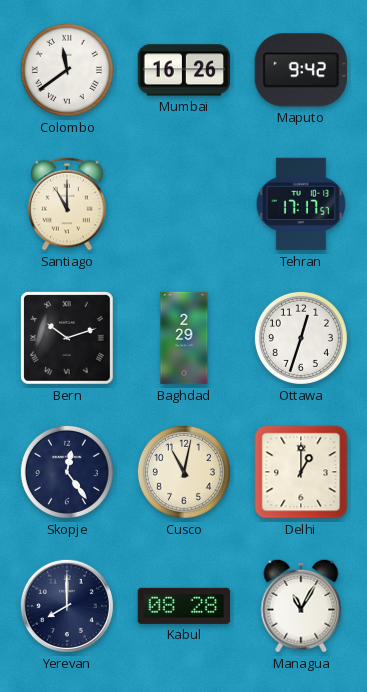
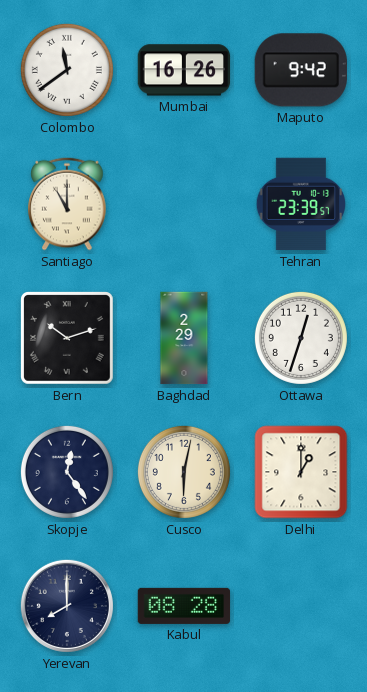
Tehran: 17:17 -> 23:39 (301, 204)
Cusco: 11:02 -> 6:02 (184, 472)
Managua: 11:05 -> none (301, 606)
